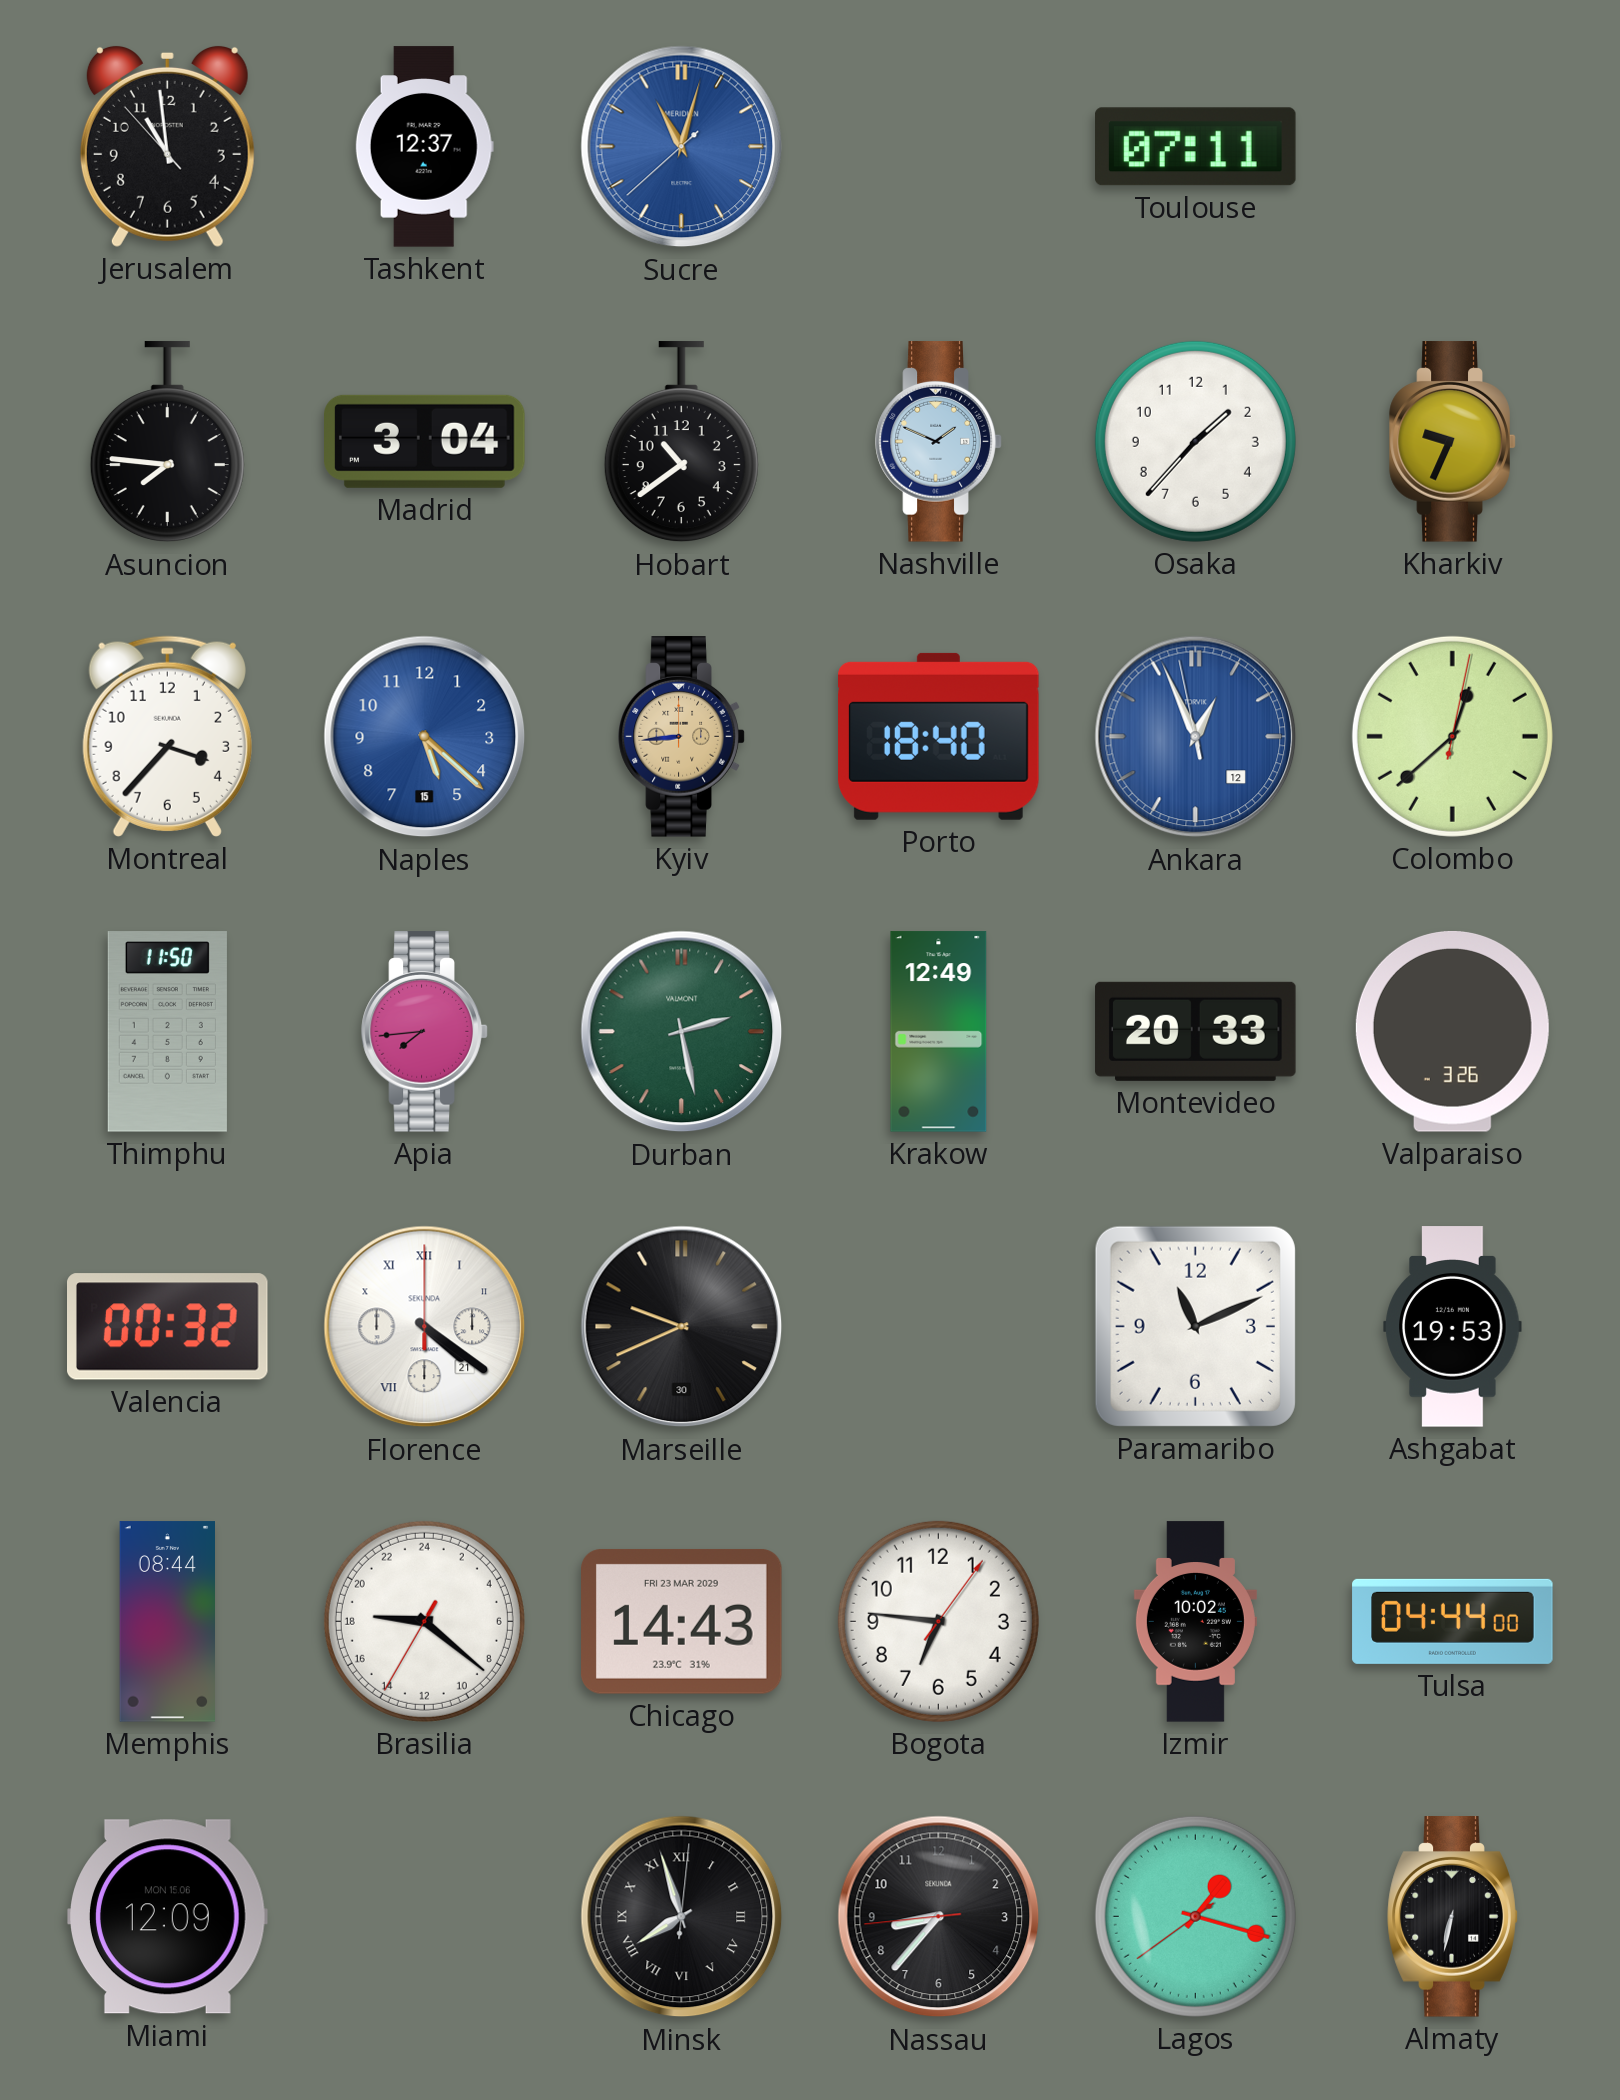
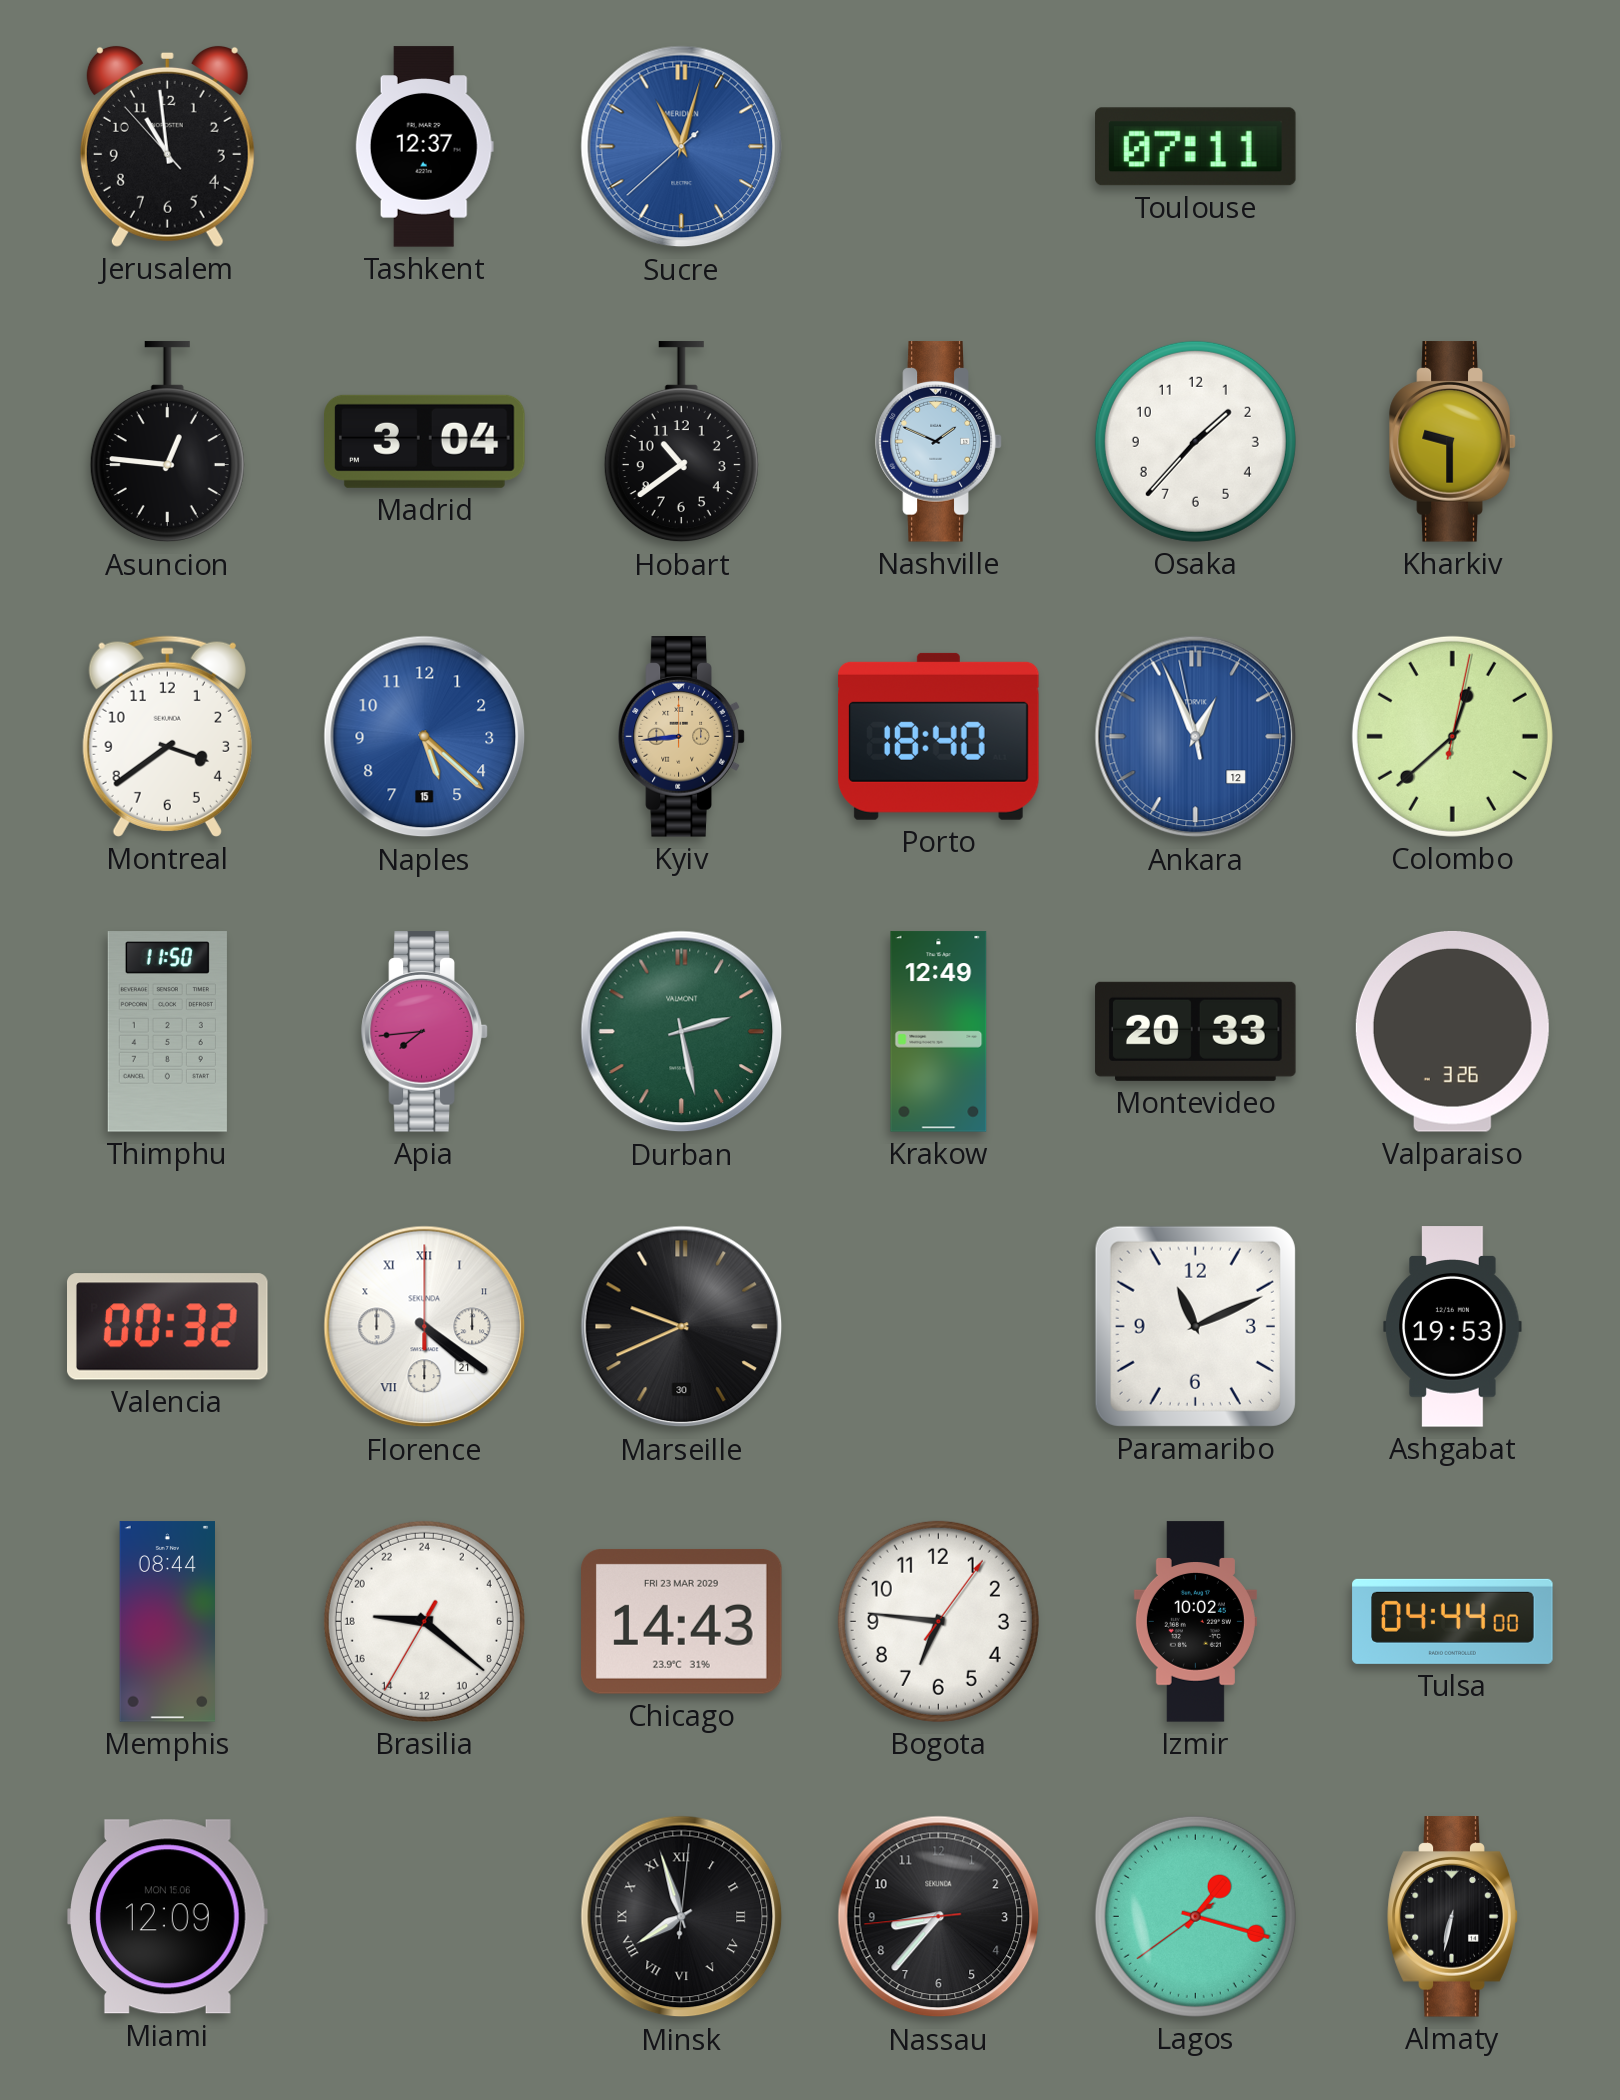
Asuncion: 7:46 -> 12:46 (167, 442)
Kharkiv: 9:34 -> 9:30 (1453, 442)
Montreal: 3:37 -> 3:39 (167, 736)
